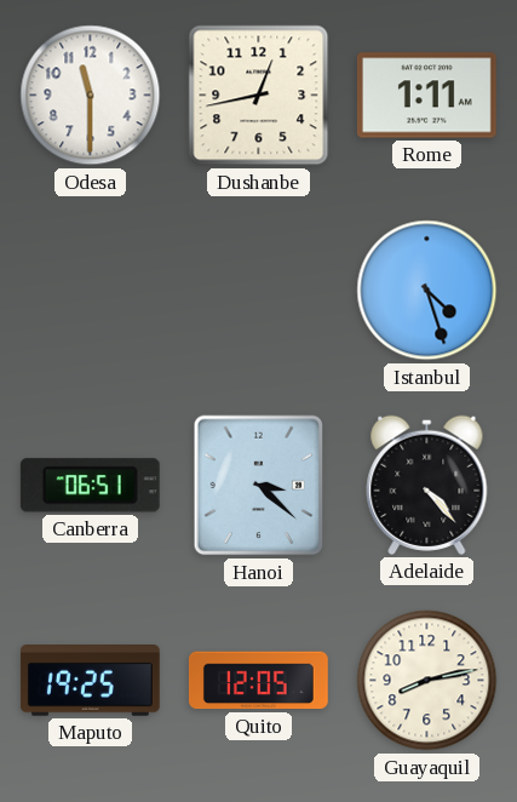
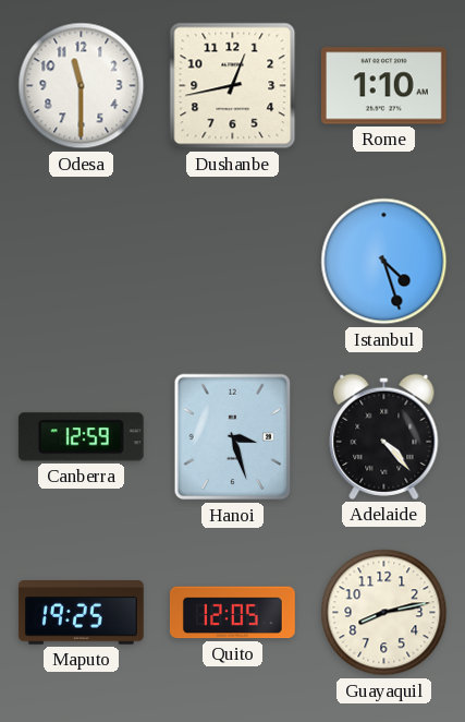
Rome: 1:11 -> 1:10 (383, 86)
Canberra: 06:51 -> 12:59 (81, 437)
Hanoi: 3:22 -> 3:27 (233, 437)
